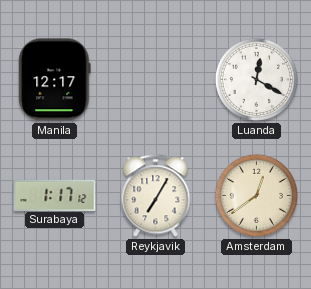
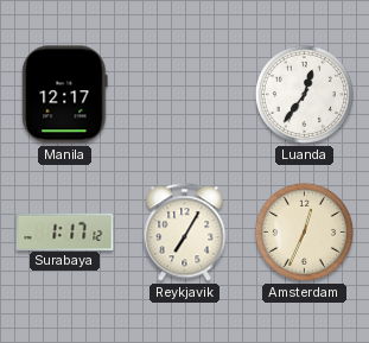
Luanda: 12:20 -> 12:36 (304, 94)
Amsterdam: 12:39 -> 12:34 (304, 231)
